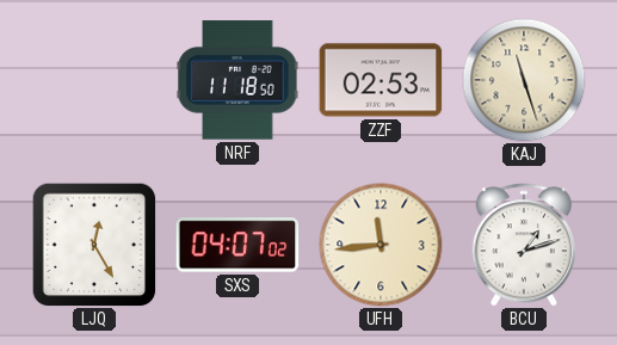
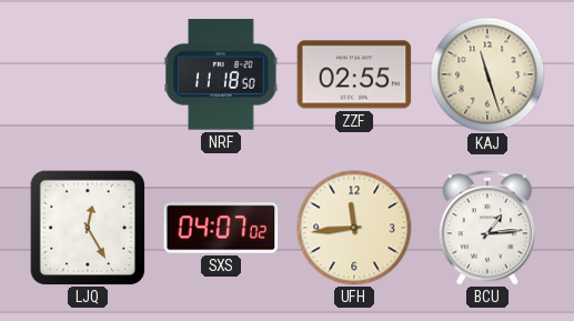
ZZF: 02:53 -> 02:55 (354, 74)
BCU: 1:12 -> 1:14 (487, 228)
